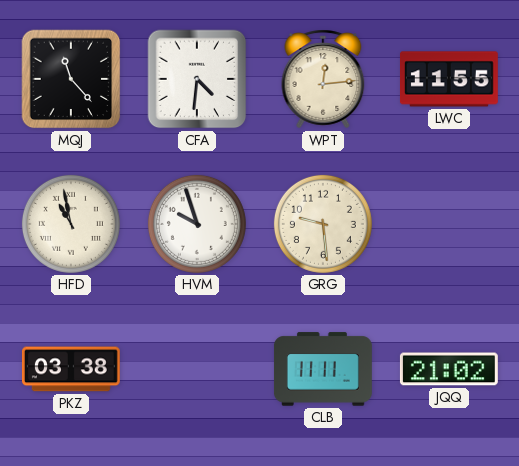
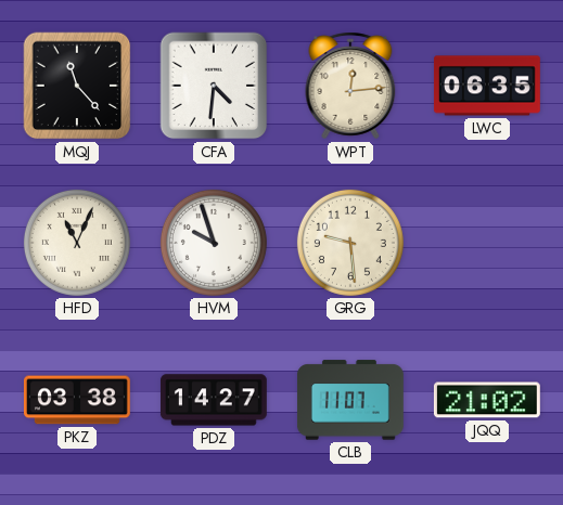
LWC: 11:55 -> 06:35 (487, 86)
HFD: 10:58 -> 11:04 (77, 243)
PDZ: none -> 14:27 (214, 400)
CLB: 11:11 -> 11:07 (350, 400)
